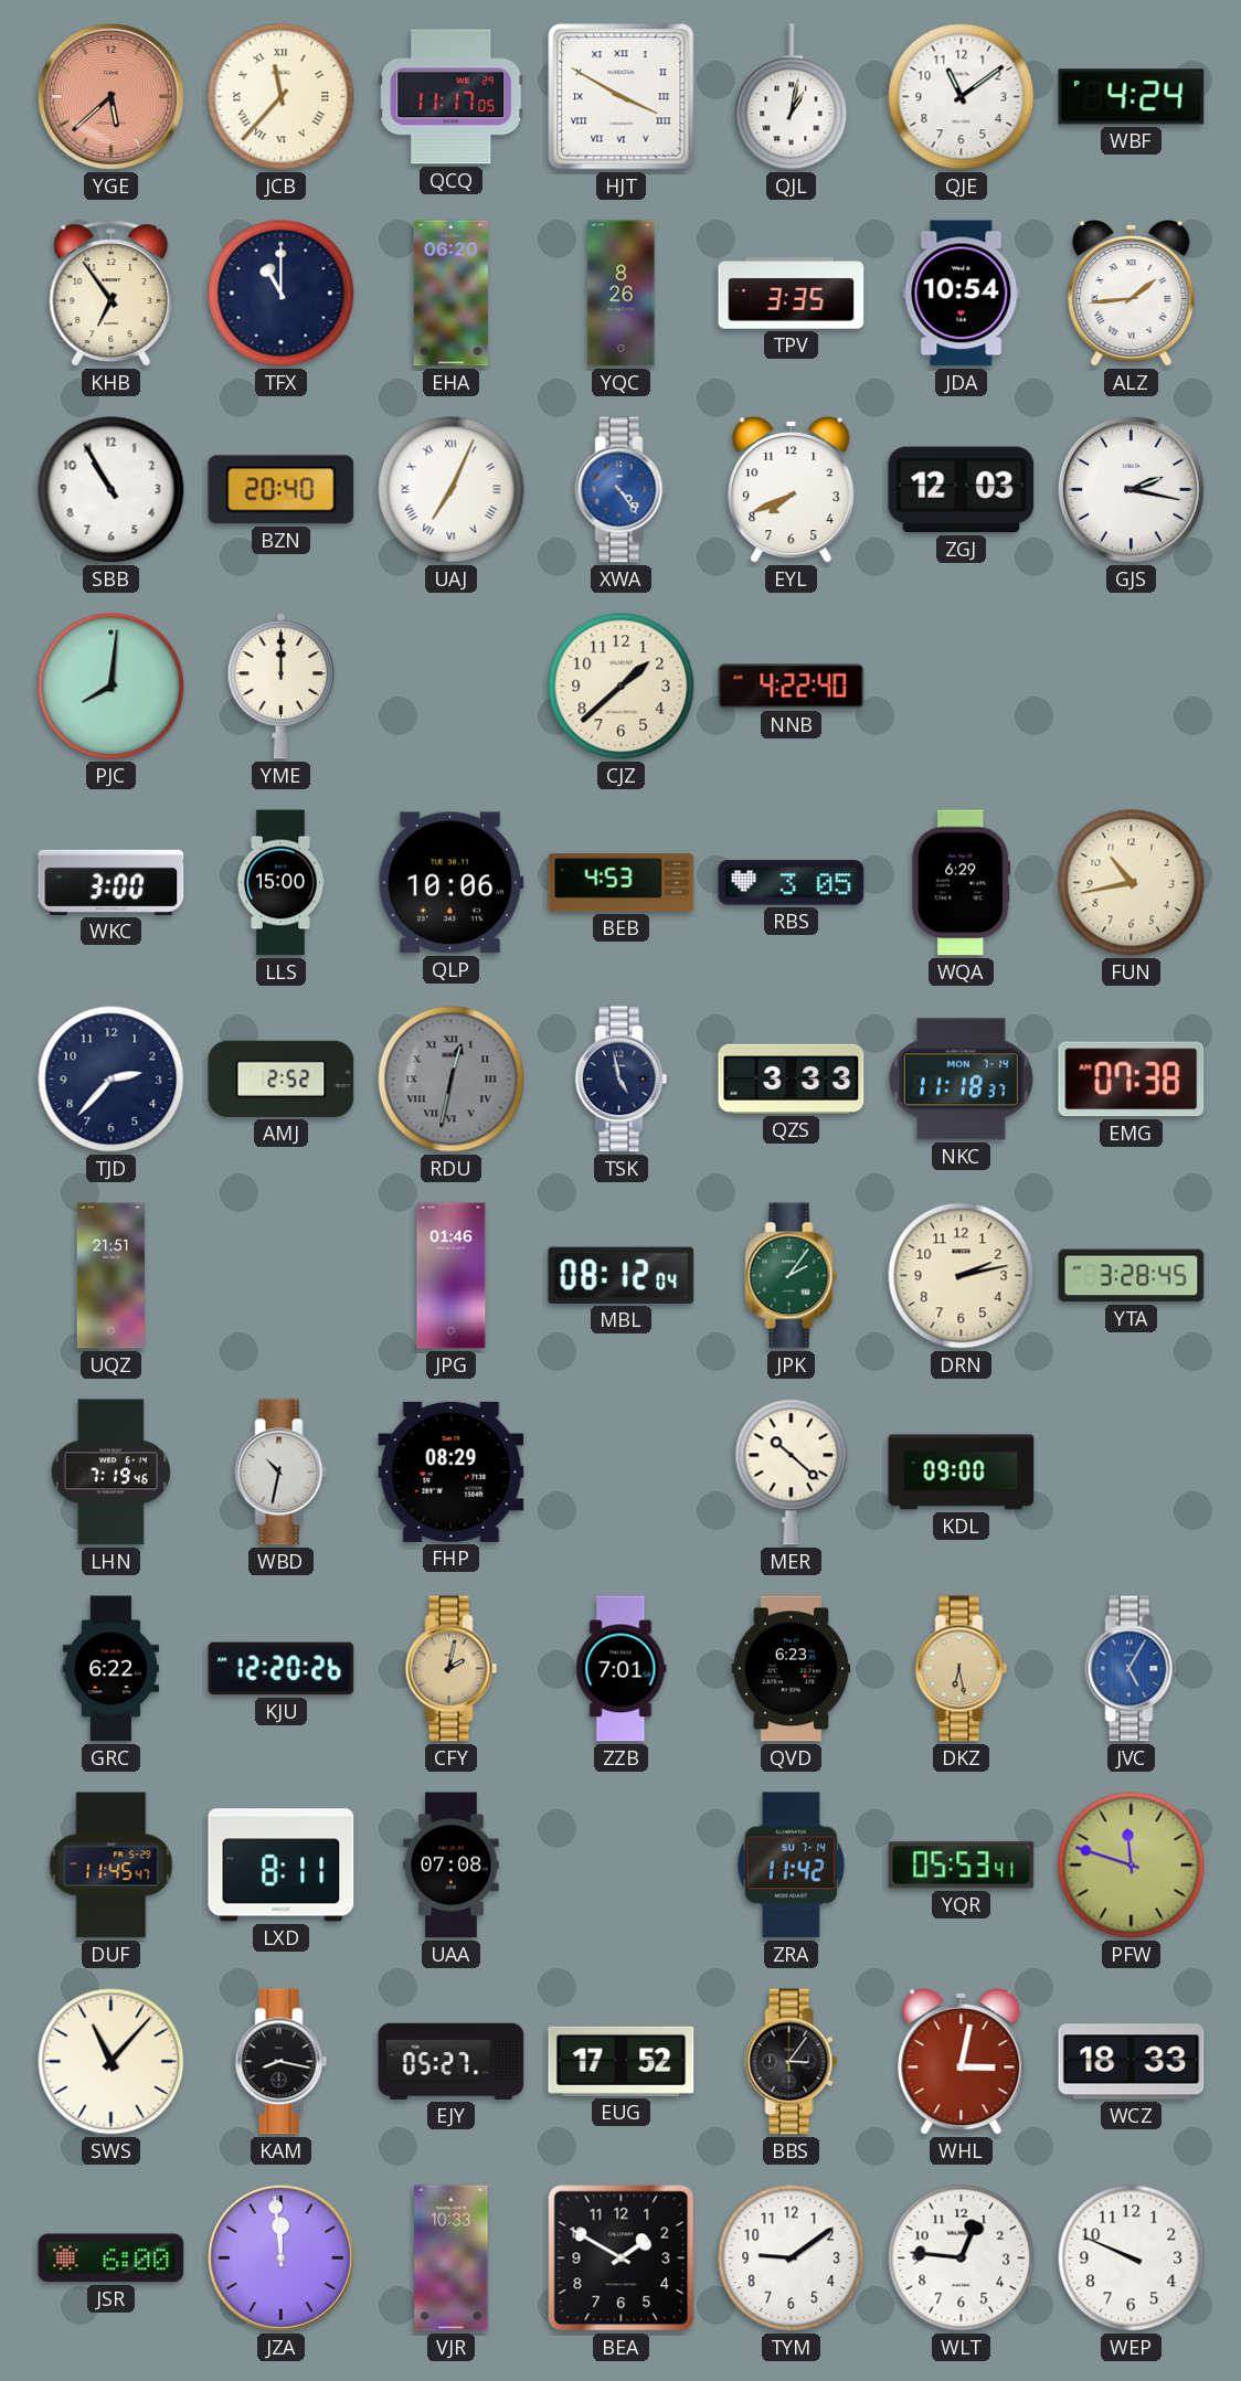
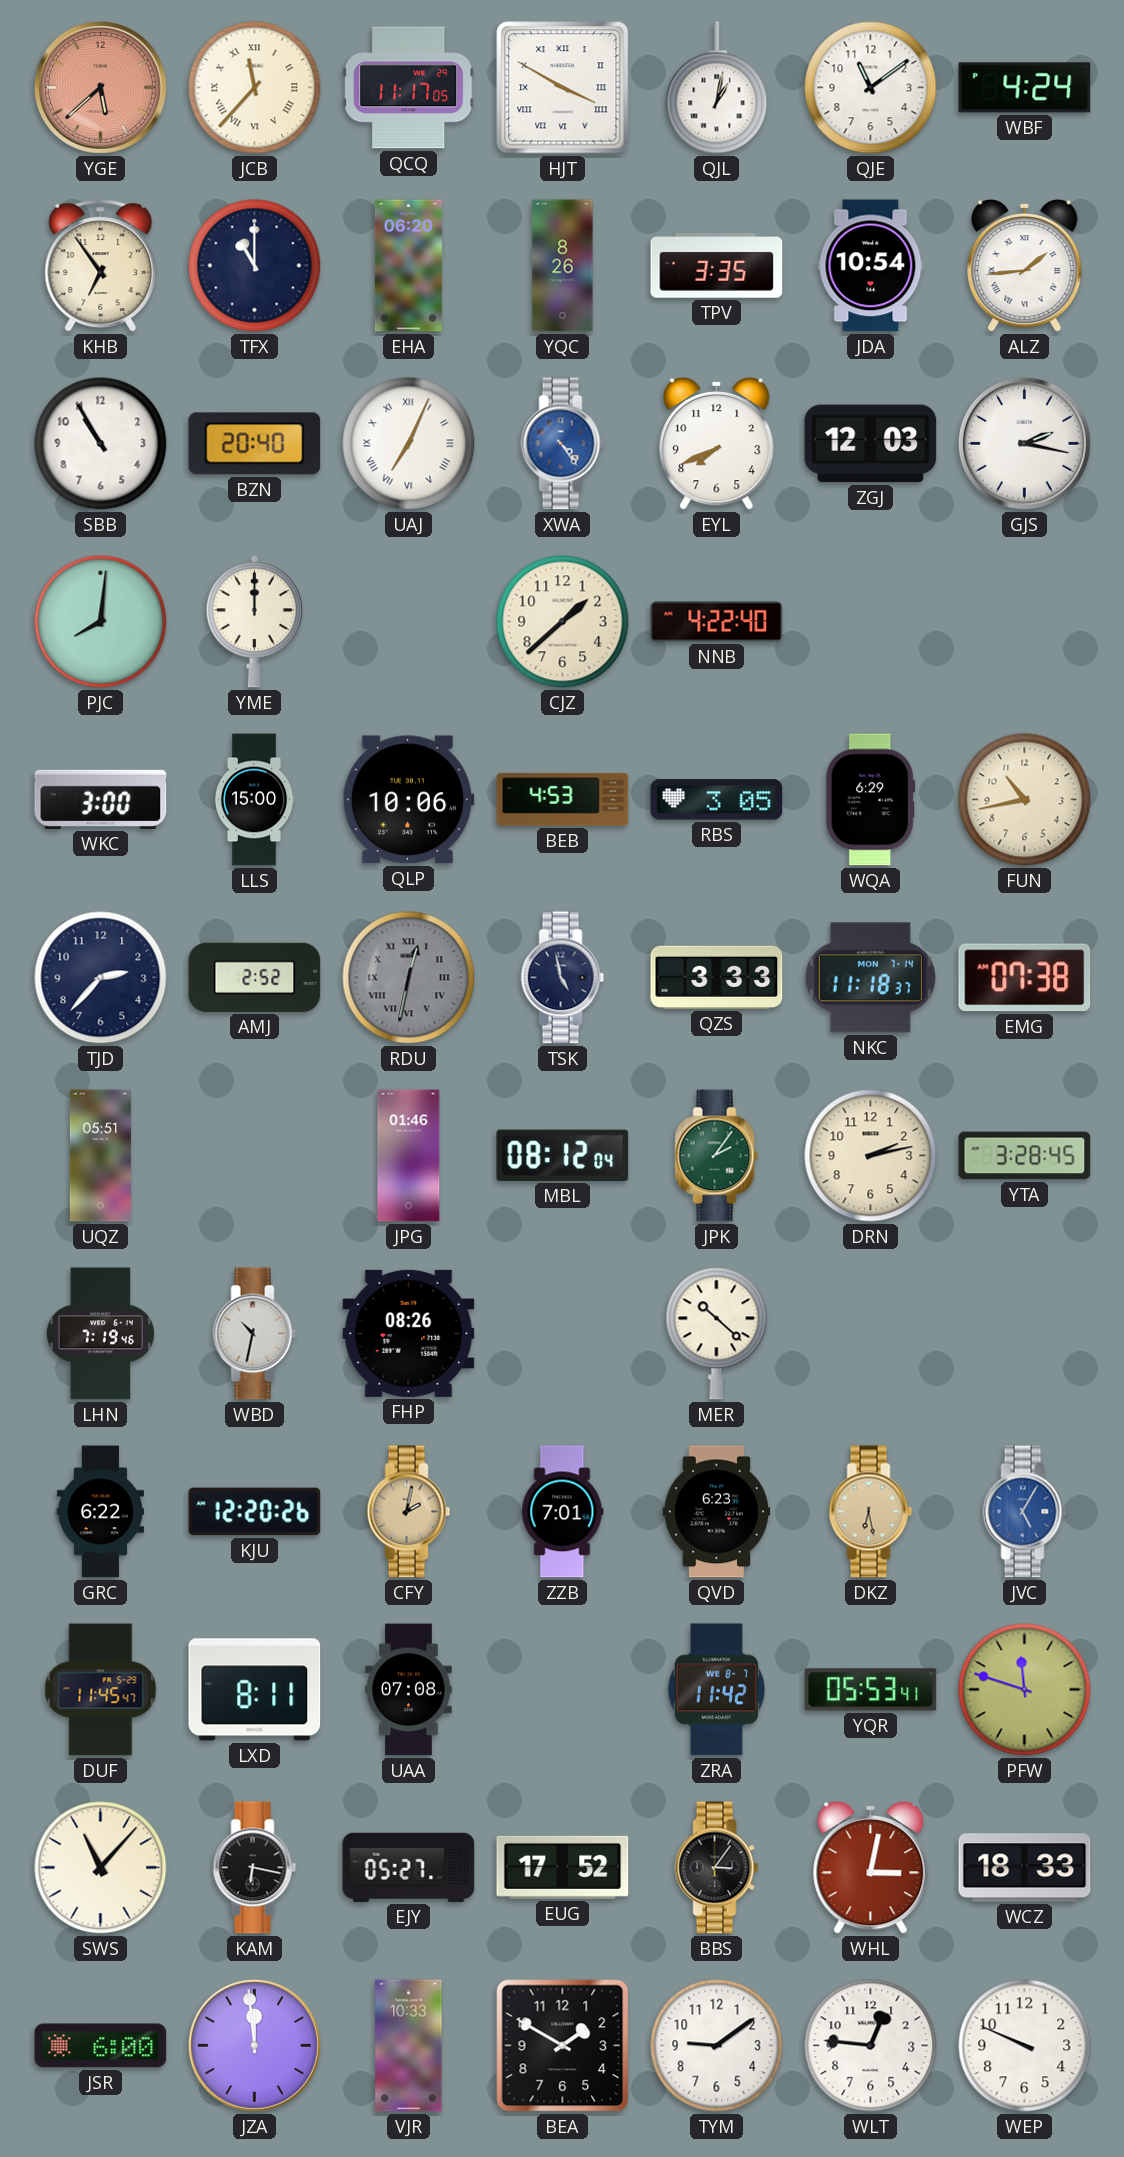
UQZ: 21:51 -> 05:51 (100, 1156)
FHP: 08:29 -> 08:26 (409, 1333)
KDL: 09:00 -> none (962, 1473)
ZRA date: SU 7-14 -> WE 8-7 (716, 1690)
KAM: 8:17 -> 6:17 (255, 1868)
